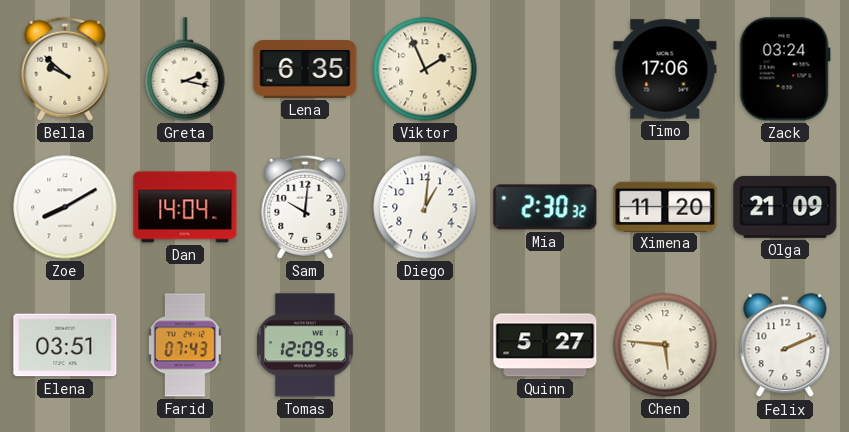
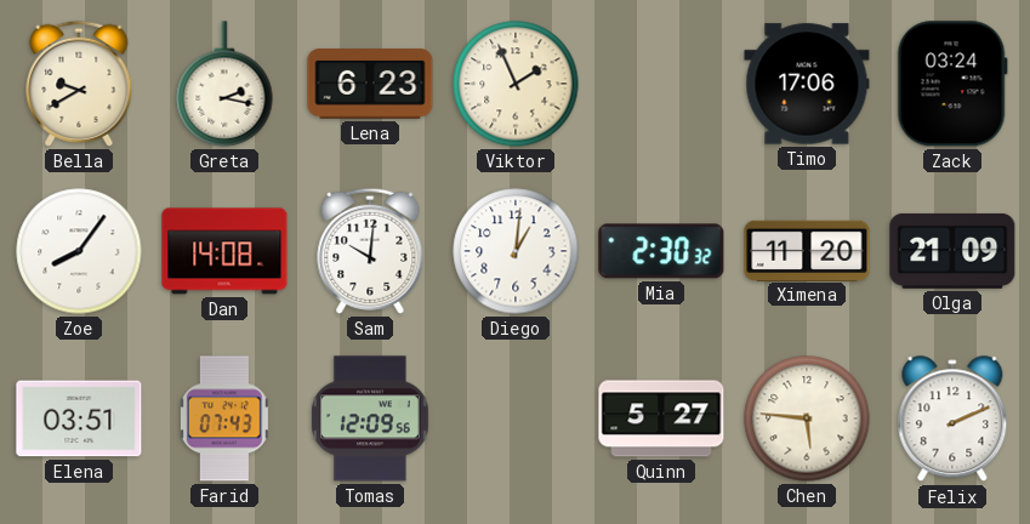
Bella: 9:52 -> 9:40 (79, 84)
Lena: 6:35 -> 6:23 (370, 84)
Zoe: 8:10 -> 8:06 (79, 251)
Dan: 14:04 -> 14:08 (224, 251)
